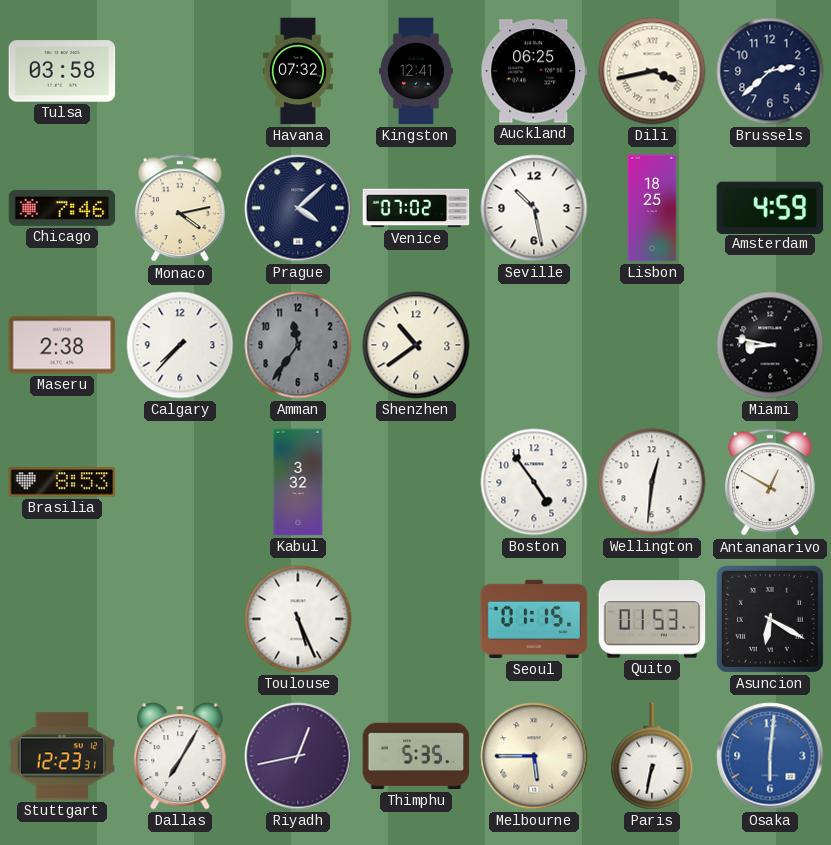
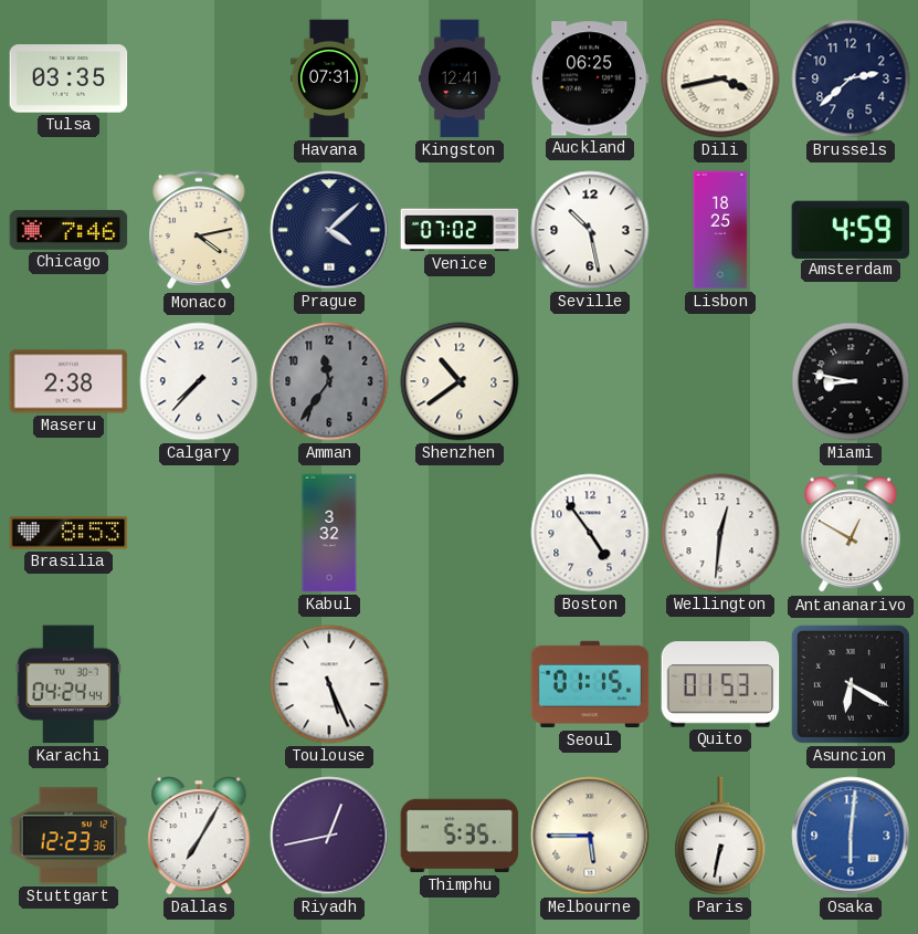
Tulsa: 03:58 -> 03:35 (68, 78)
Havana: 07:32 -> 07:31 (329, 78)
Karachi: none -> 04:24 (67, 684)
Stuttgart: 12:23:31 -> 12:23:36 (68, 836)
